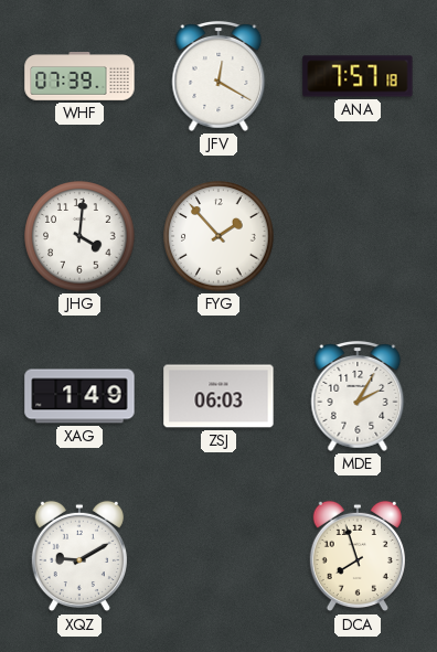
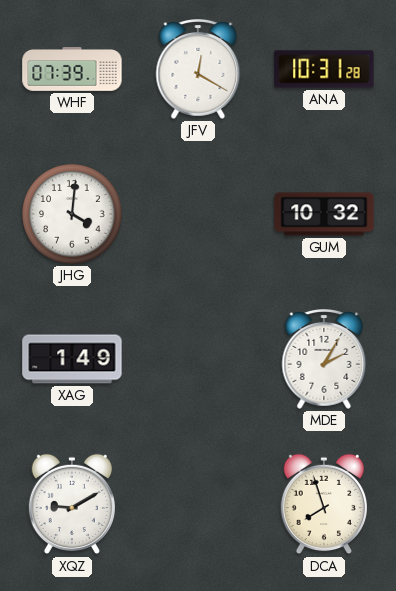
ANA: 7:57 -> 10:31 (324, 69)
FYG: 1:53 -> none (218, 236)
GUM: none -> 10:32 (324, 214)
ZSJ: 06:03 -> none (218, 396)
